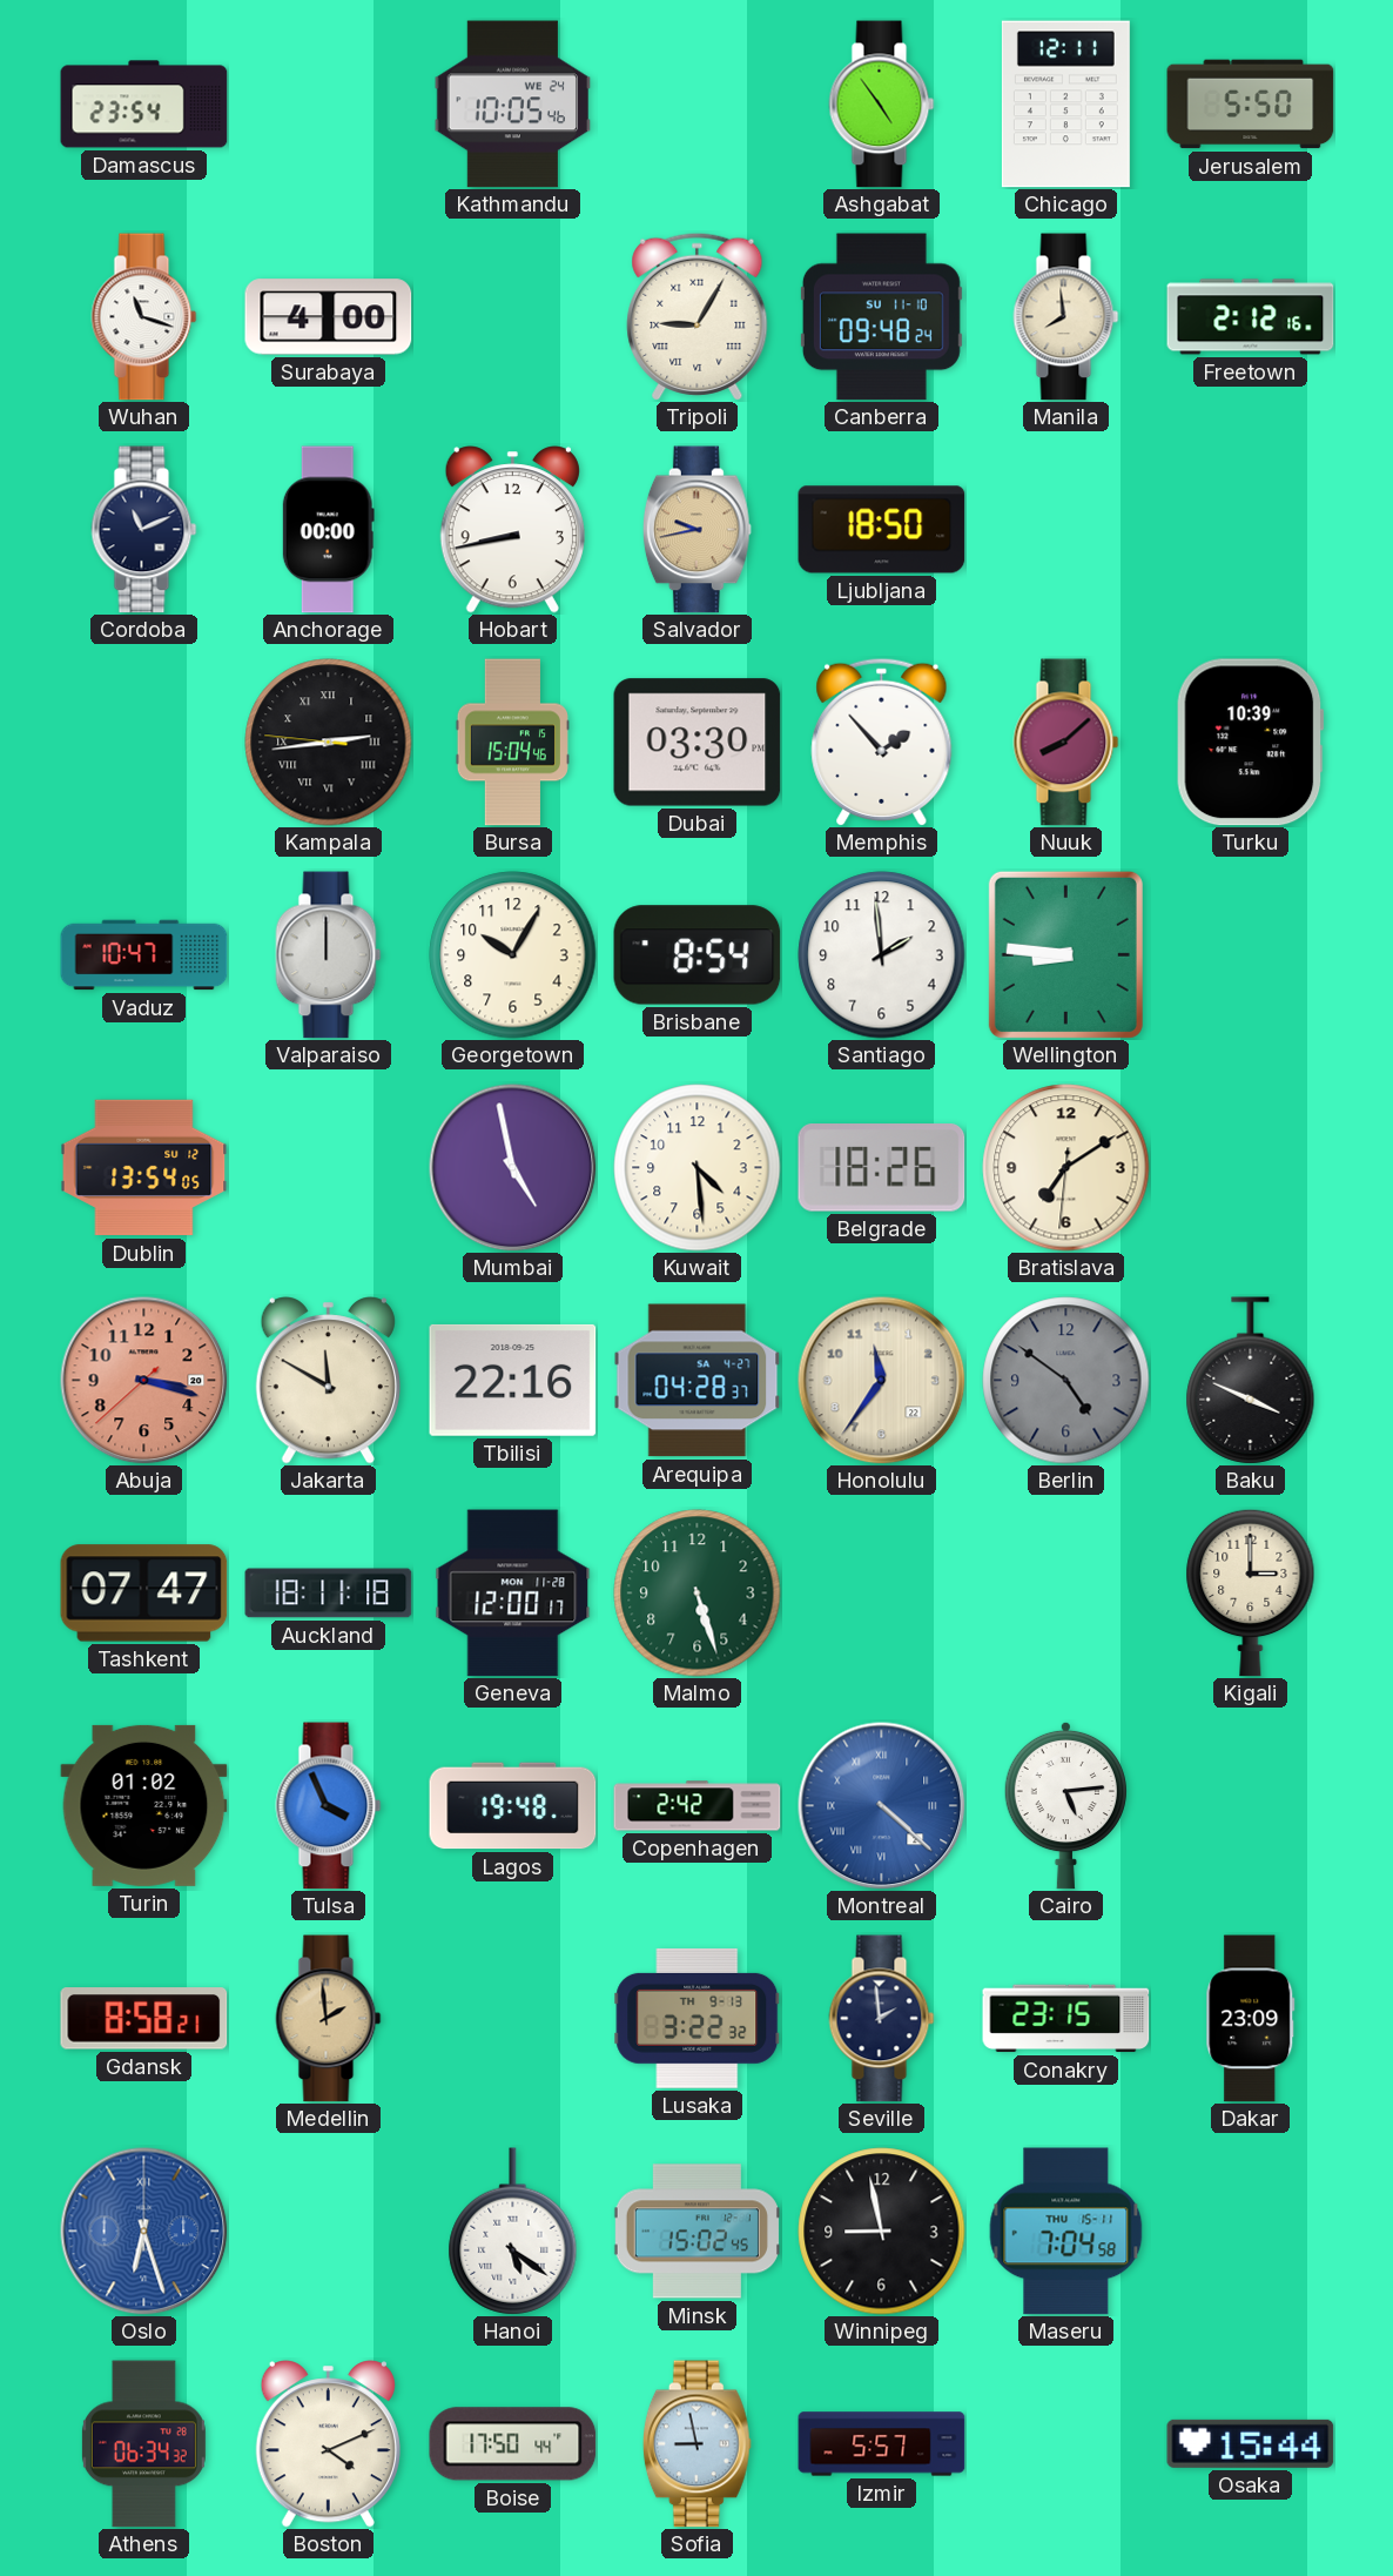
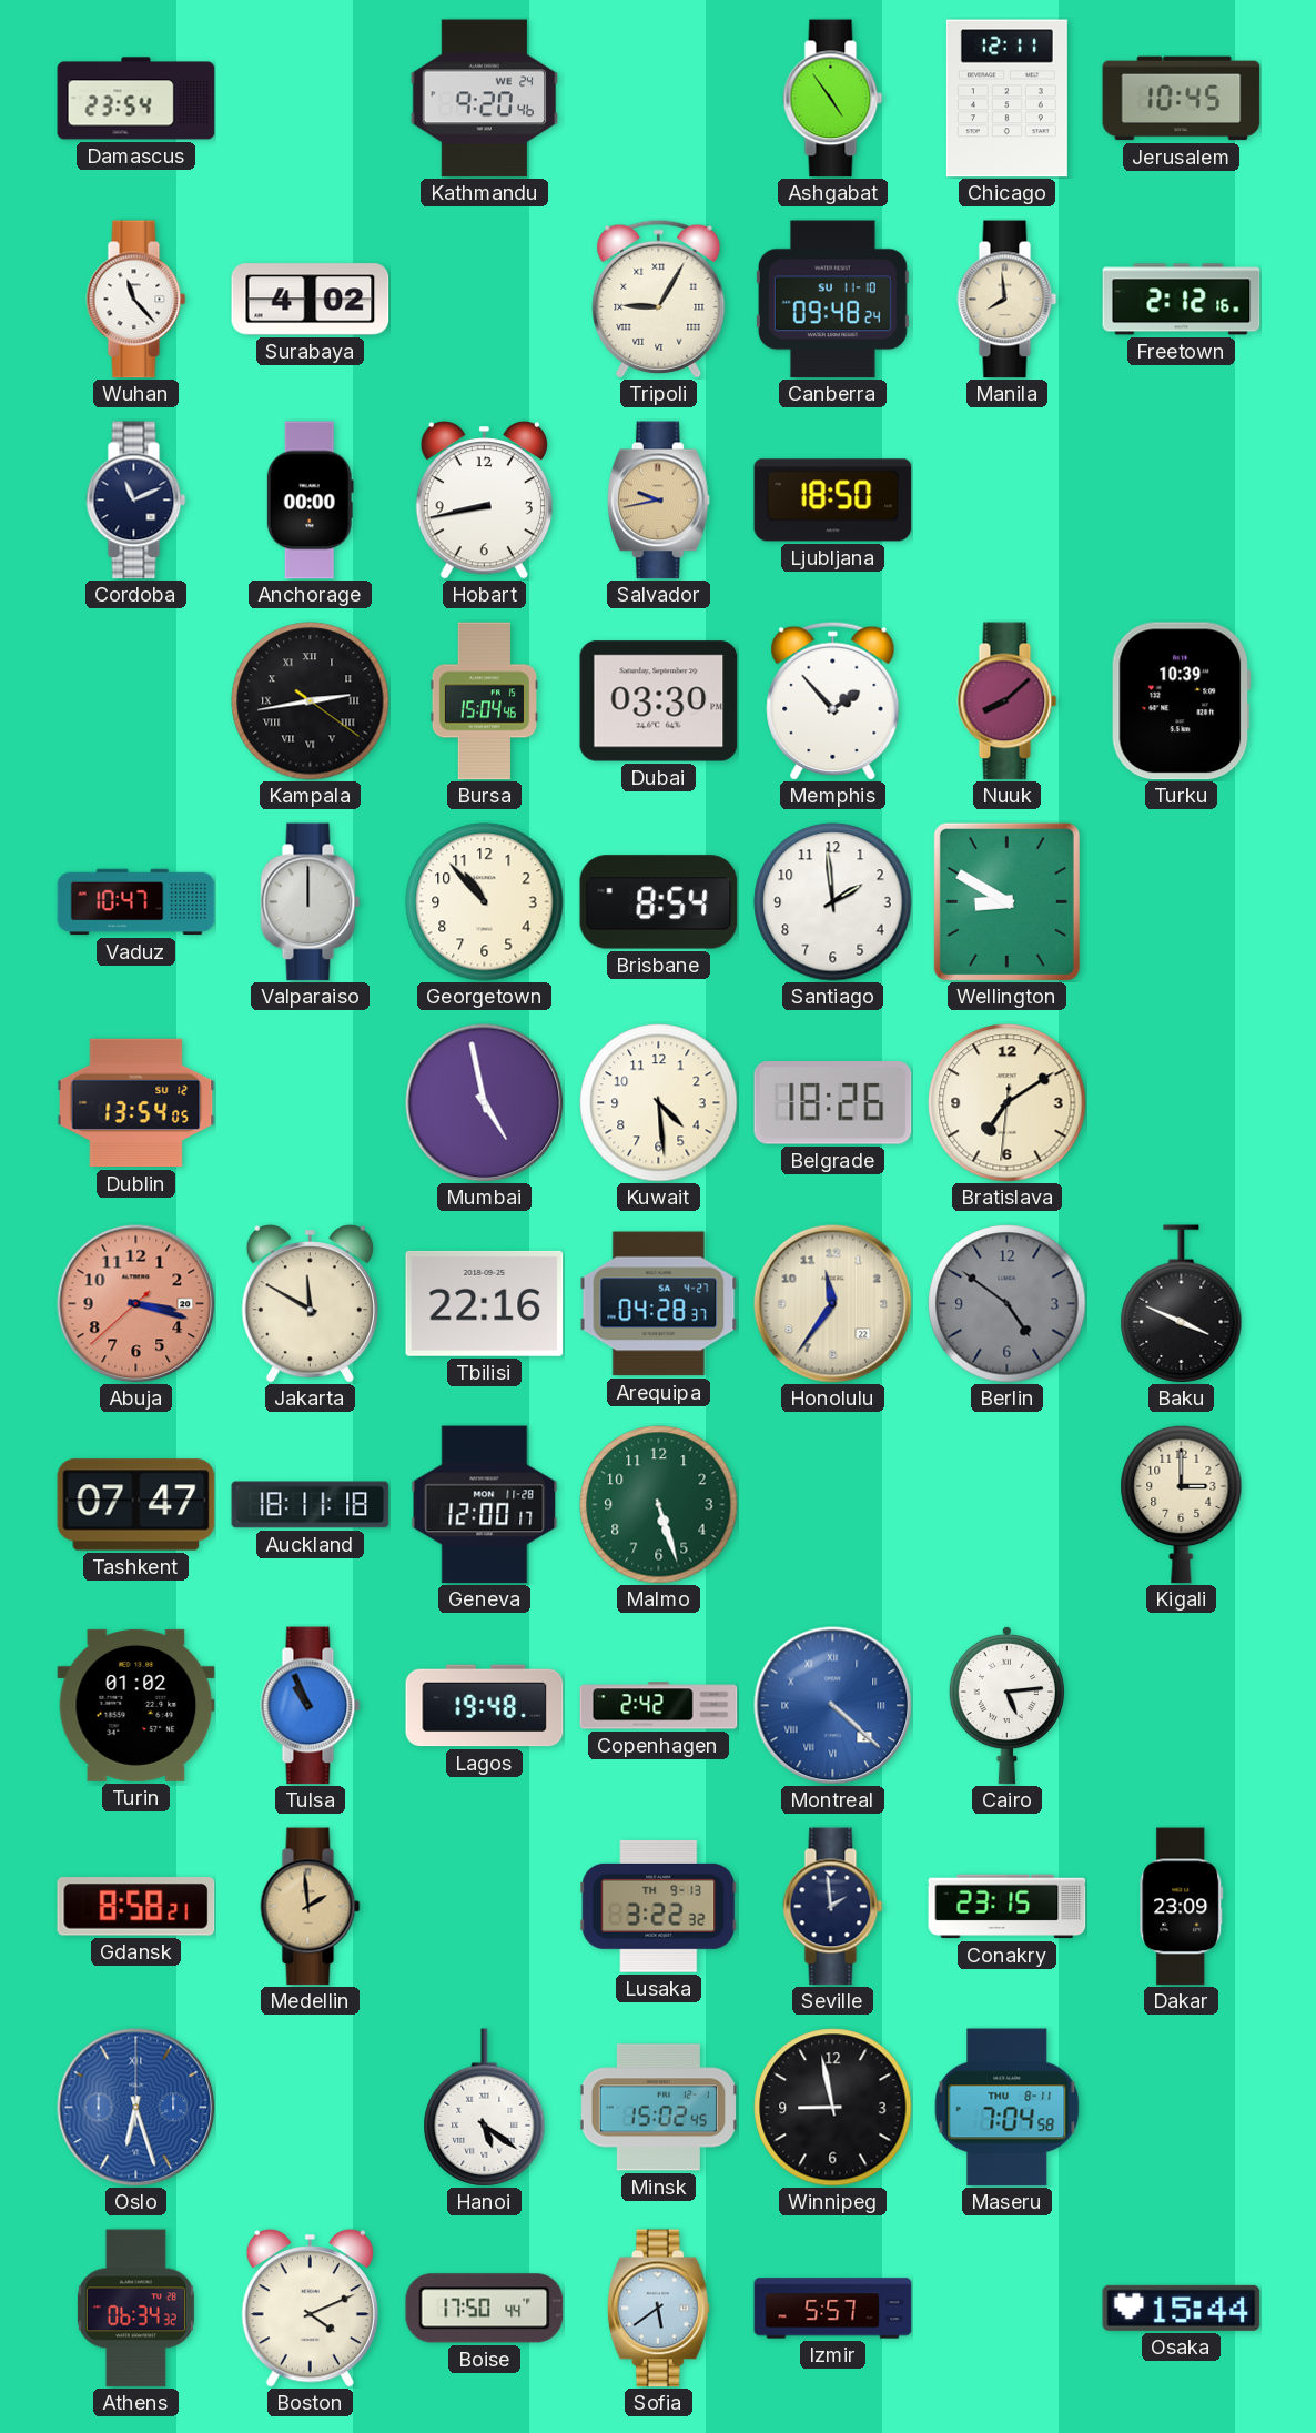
Kathmandu: 10:05 -> 9:20 (485, 99)
Jerusalem: 5:50 -> 10:45 (1182, 99)
Wuhan: 11:18 -> 11:23 (136, 300)
Surabaya: 4:00 -> 4:02 (311, 300)
Kampala: 2:43:46 -> 2:43:21 (311, 701)
Georgetown: 10:05 -> 10:53 (485, 902)
Wellington: 8:46 -> 8:50 (1006, 901)
Tulsa: 3:56 -> 10:56 (311, 1706)
Maseru date: THU 15-11 -> THU 8-11 (1008, 2108)
Sofia: 8:58 -> 5:39 (658, 2309)
